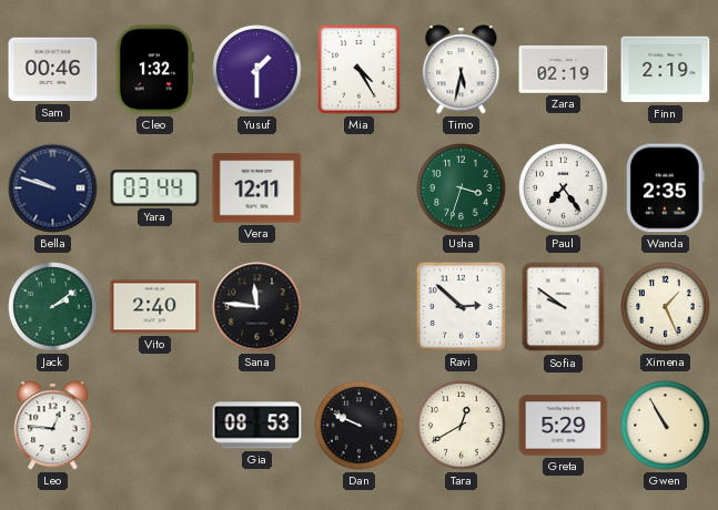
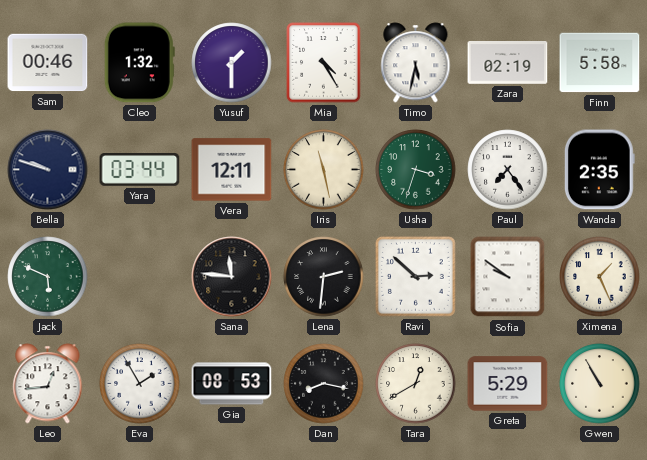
Finn: 2:19 -> 5:58 (600, 63)
Iris: none -> 11:28 (324, 170)
Jack: 2:09 -> 5:49 (48, 277)
Vito: 2:40 -> none (155, 307)
Lena: none -> 2:31 (324, 277)
Leo: 12:46 -> 12:44 (48, 384)
Eva: none -> 1:55 (140, 384)
Dan: 9:49 -> 8:17 (324, 384)
